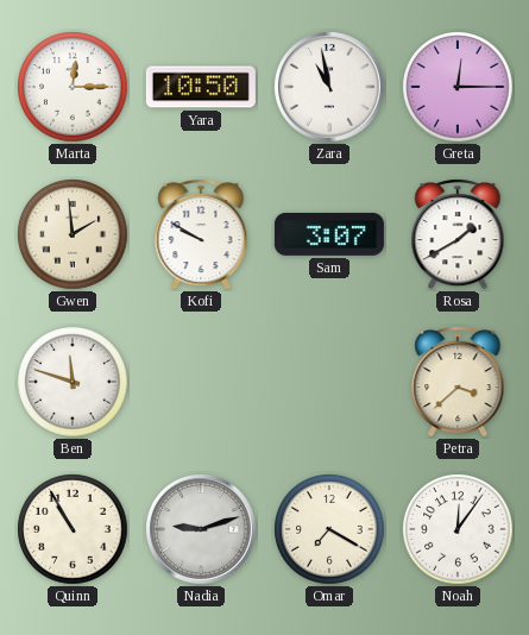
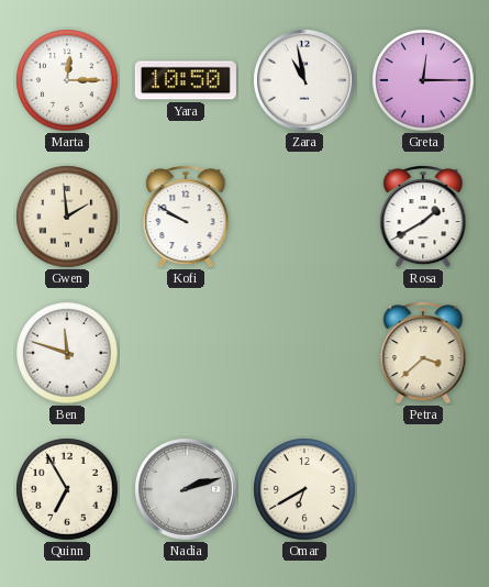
Sam: 3:07 -> none (329, 234)
Quinn: 10:55 -> 6:55 (67, 489)
Nadia: 9:12 -> 2:12 (187, 490)
Omar: 7:20 -> 6:40 (304, 489)
Noah: 12:06 -> none (458, 529)
